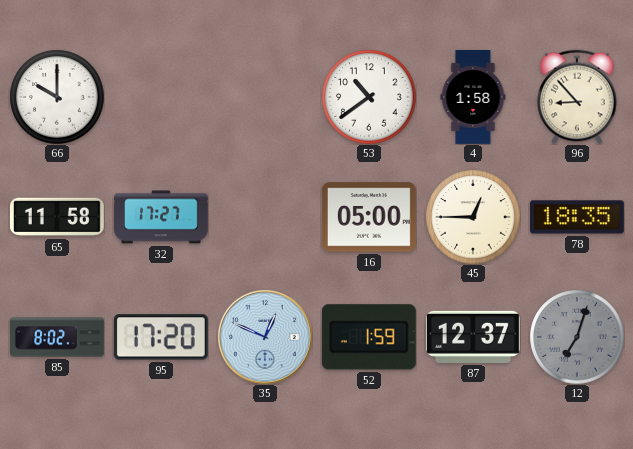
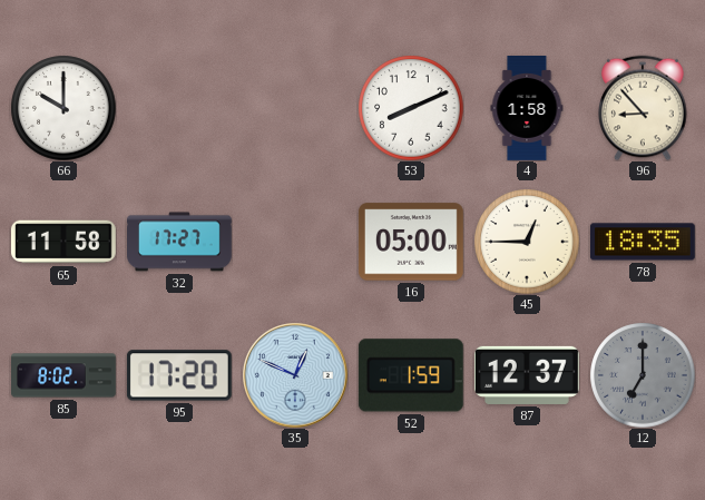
53: 10:39 -> 8:11 (411, 108)
12: 7:03 -> 7:00 (643, 375)
